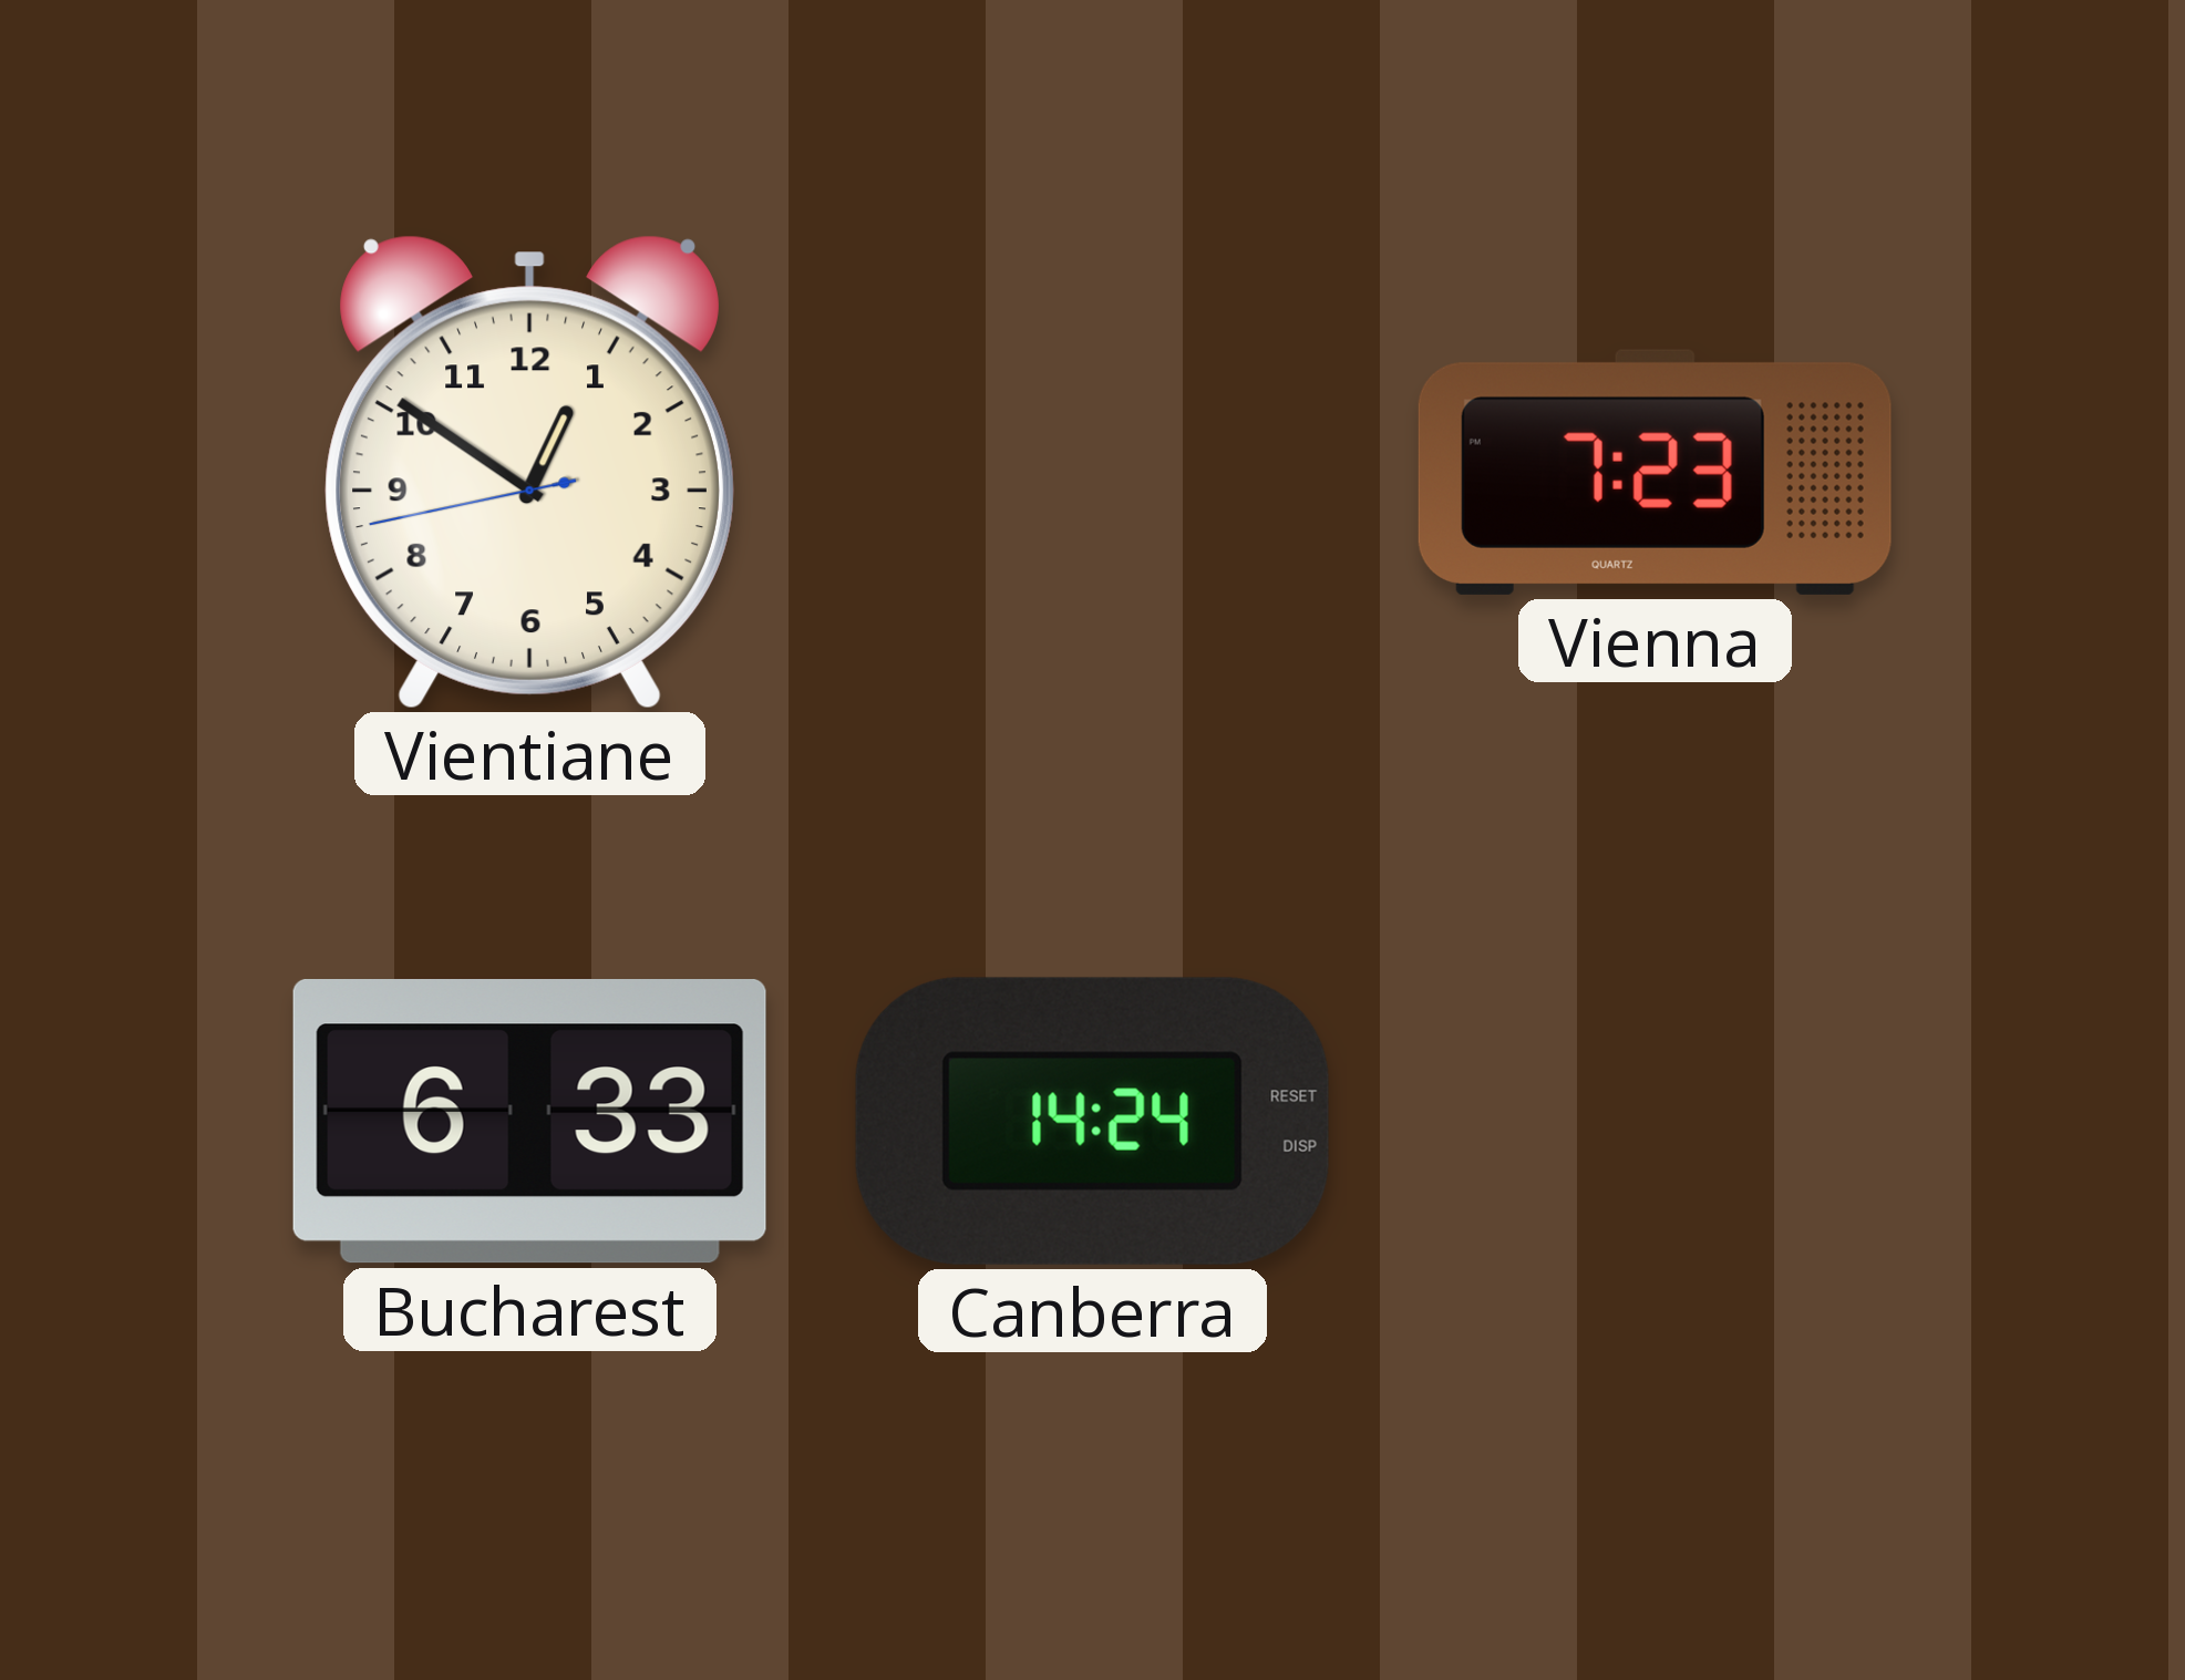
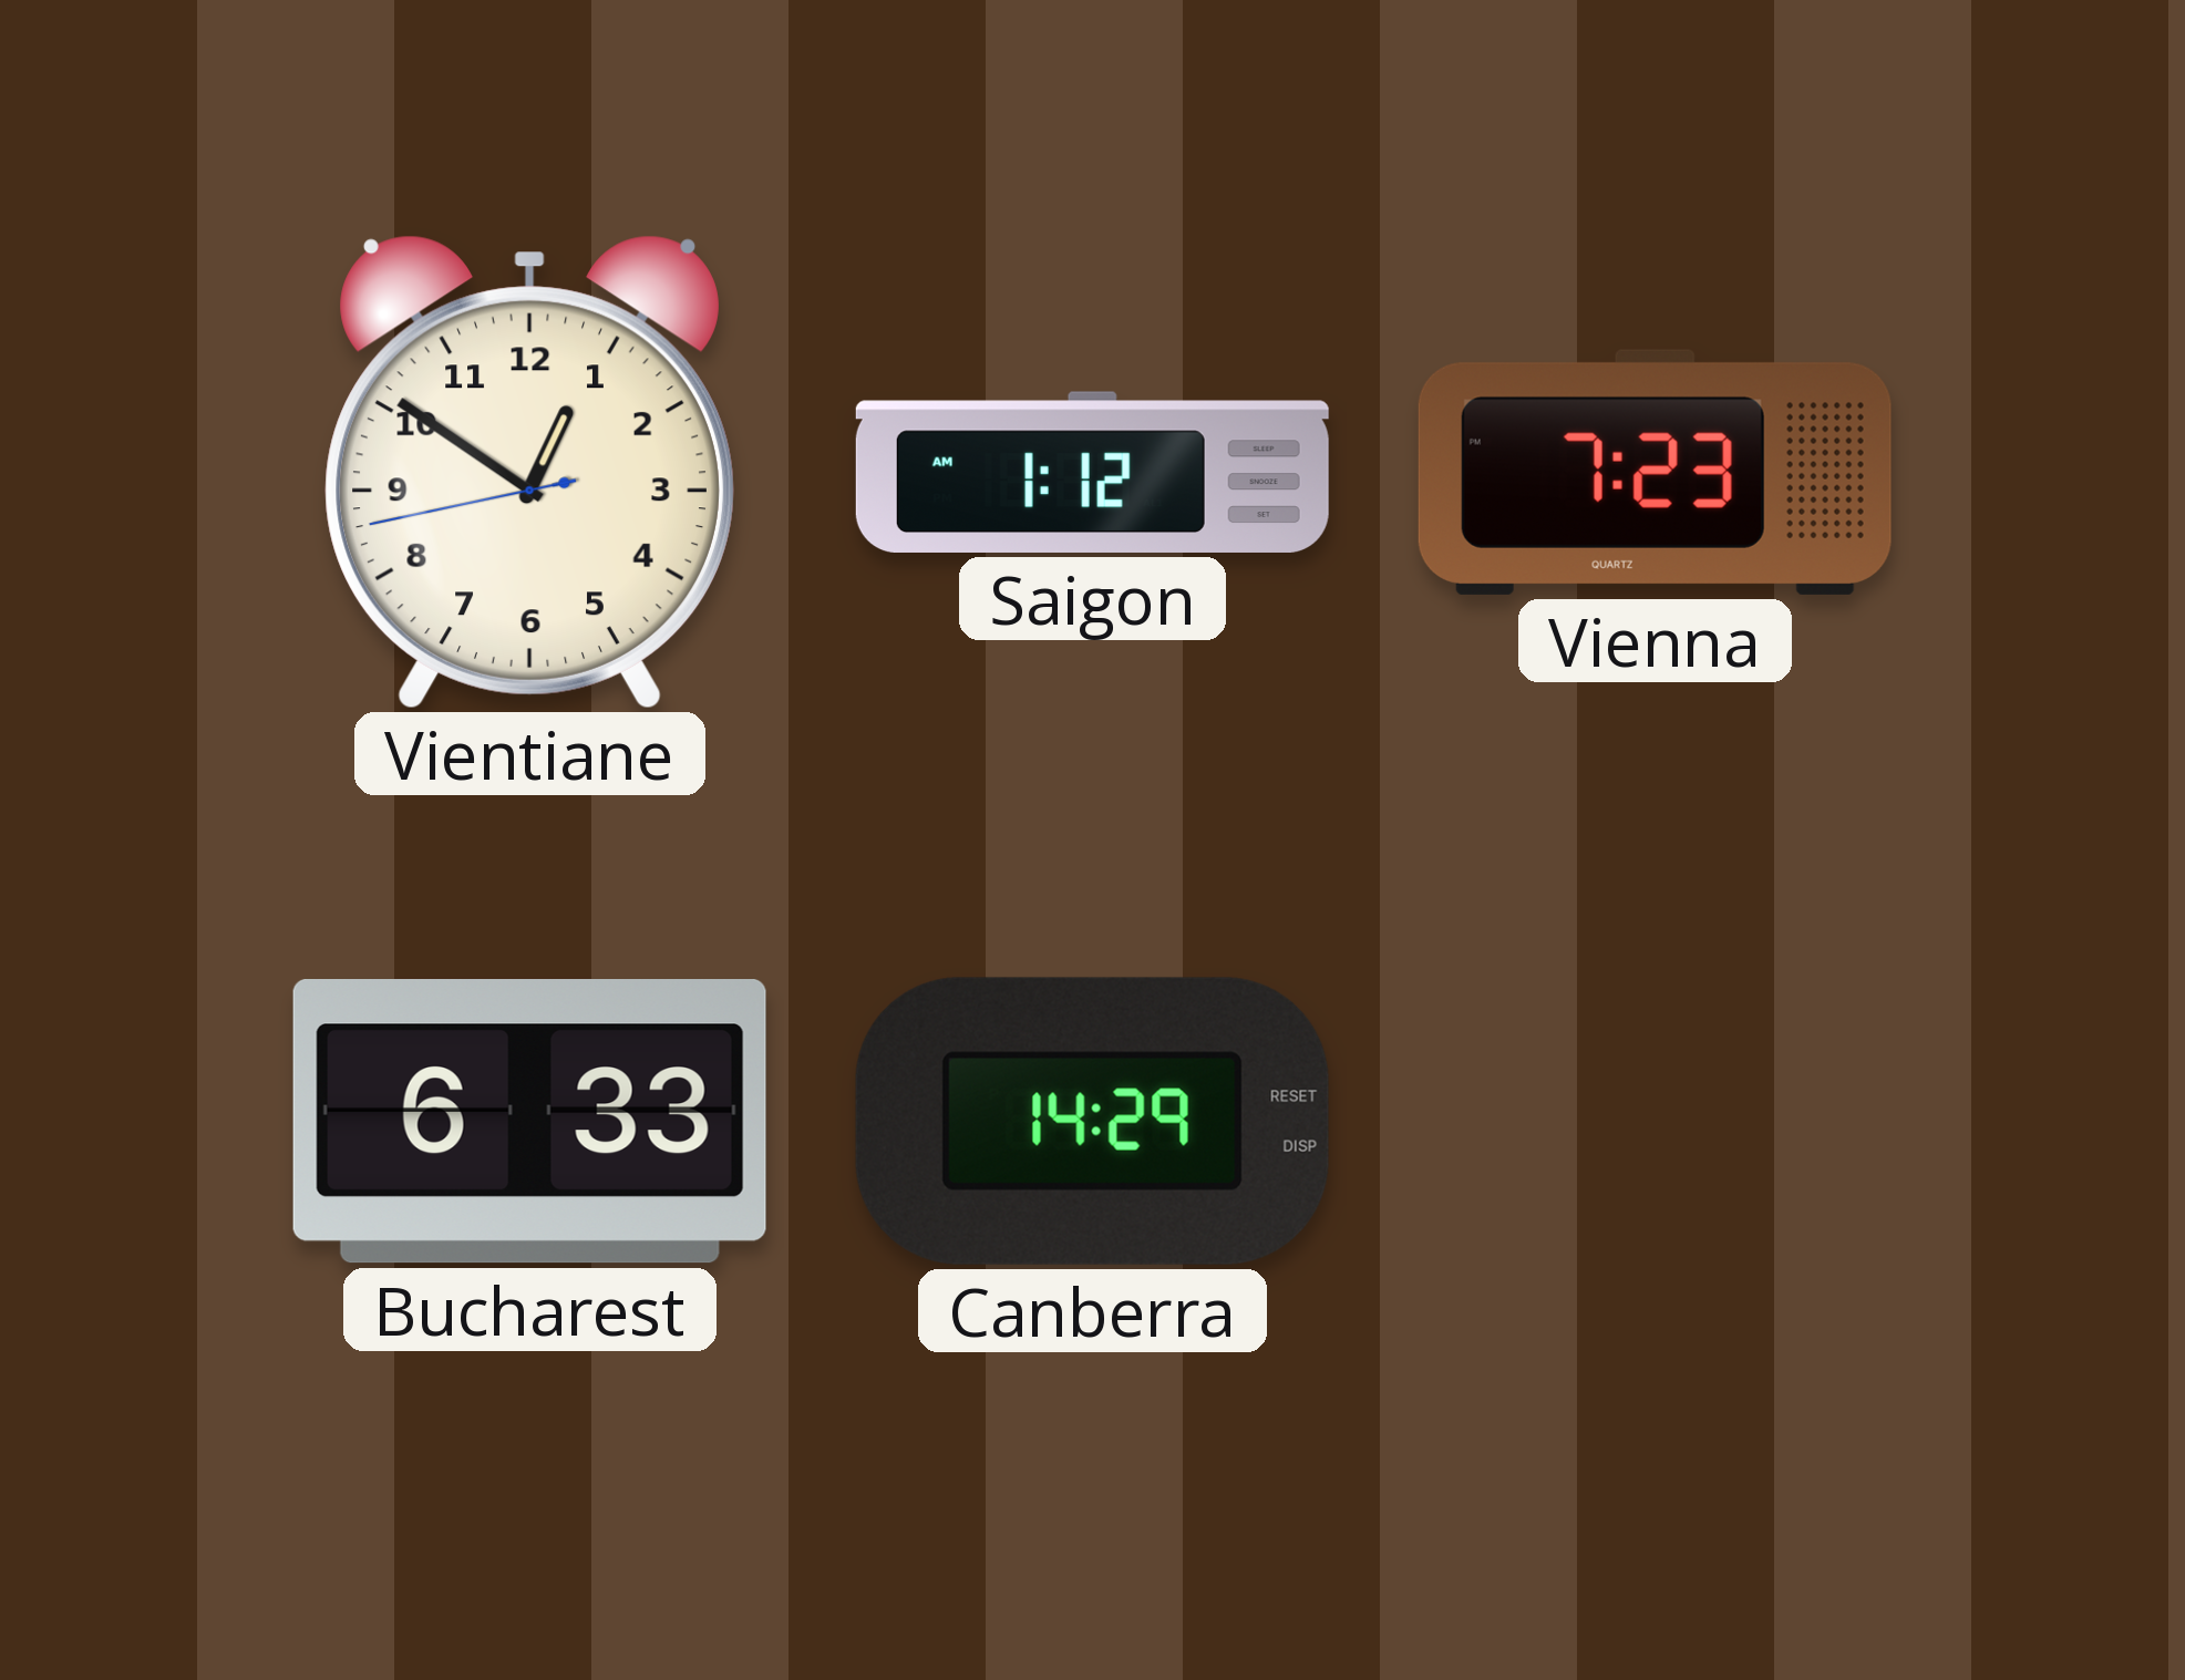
Saigon: none -> 1:12 (1092, 472)
Canberra: 14:24 -> 14:29 (1092, 1121)
